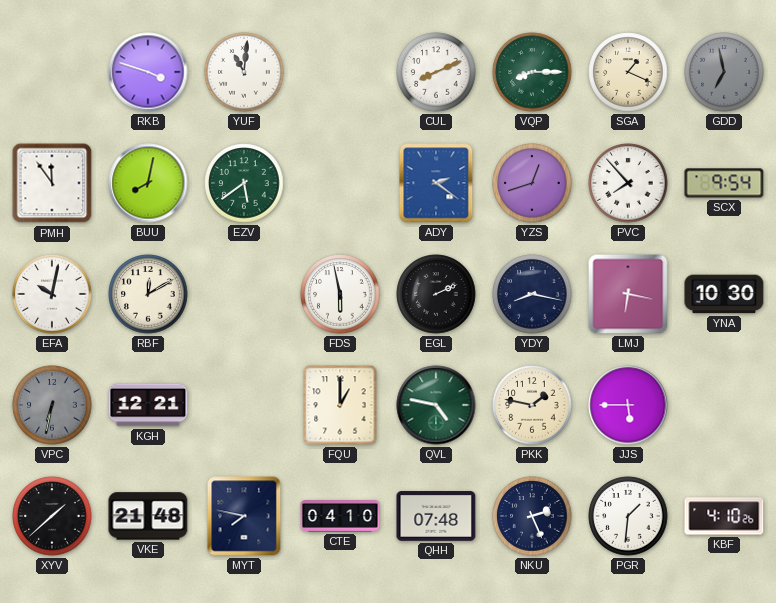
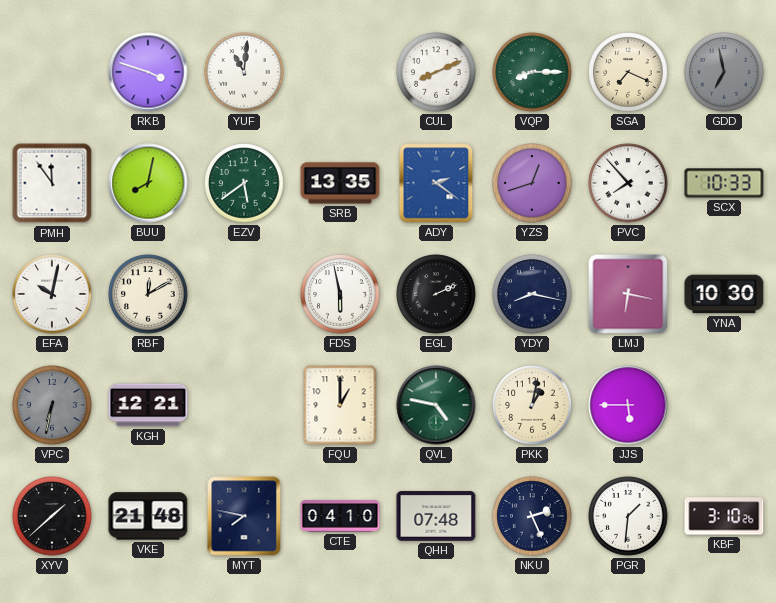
SGA: 1:19 -> 7:19 (628, 72)
SRB: none -> 13:35 (340, 183)
SCX: 9:54 -> 10:33 (724, 183)
PKK: 1:47 -> 1:02 (532, 405)
KBF: 4:10 -> 3:10 (724, 516)
